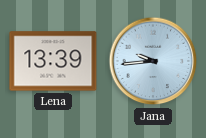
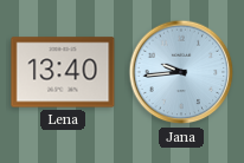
Lena: 13:39 -> 13:40 (63, 72)
